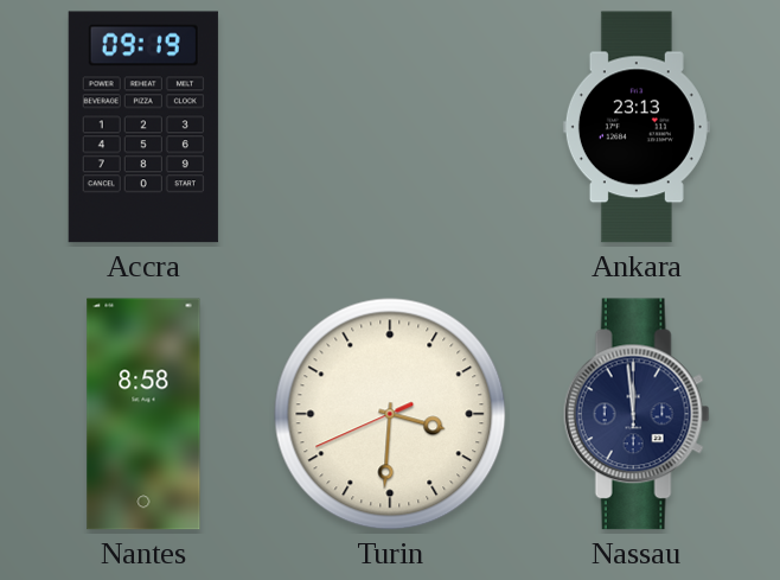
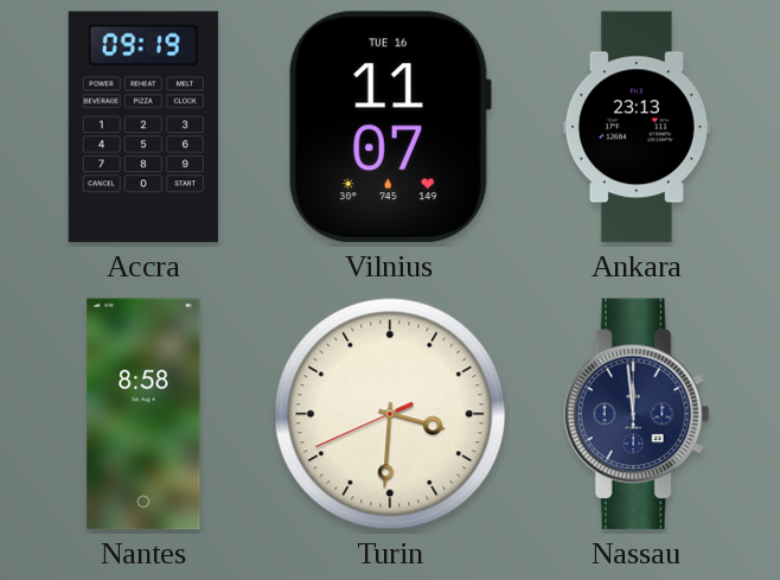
Vilnius: none -> 11:07 (389, 127)
